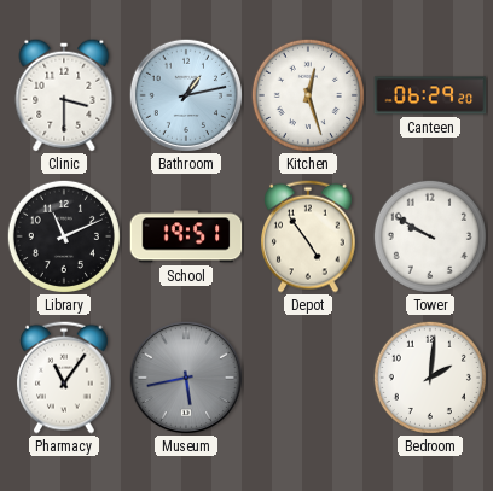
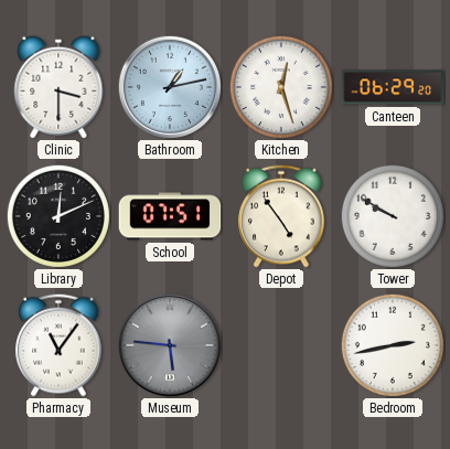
Library: 11:11 -> 12:11 (58, 216)
School: 19:51 -> 07:51 (170, 216)
Museum: 5:43 -> 5:46 (169, 344)
Bedroom: 2:01 -> 2:43 (393, 345)
